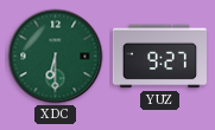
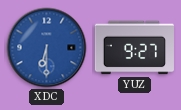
XDC dial: green -> blue (47, 48)
